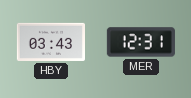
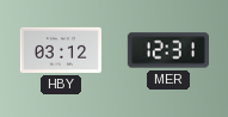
HBY: 03:43 -> 03:12 (60, 50)
